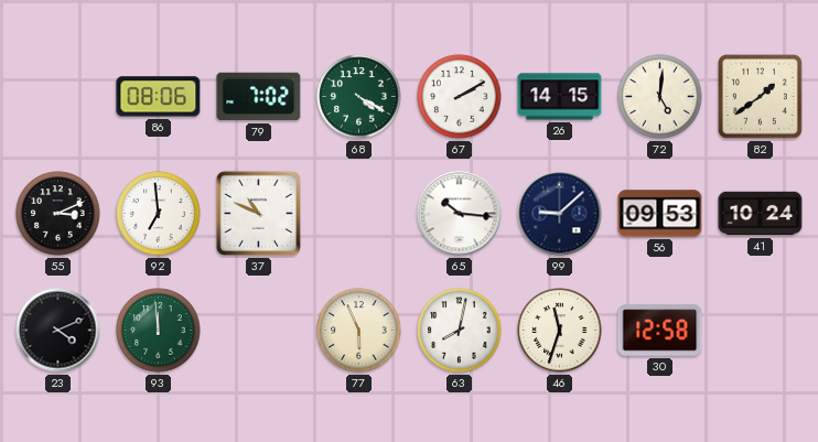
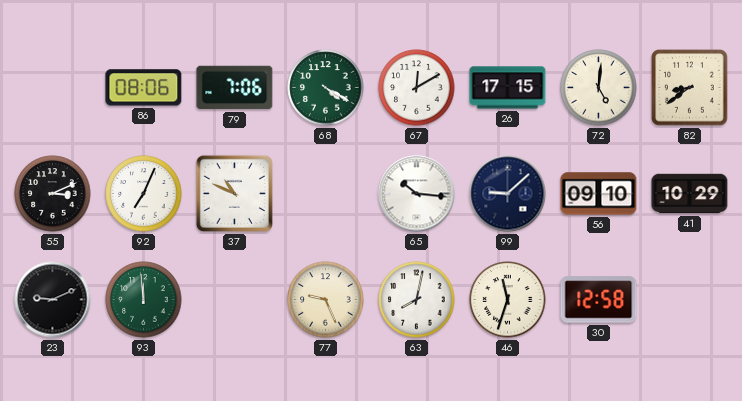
79: 7:02 -> 7:06 (235, 88)
67: 2:10 -> 12:10 (417, 88)
26: 14:15 -> 17:15 (508, 88)
82: 1:39 -> 8:39 (690, 88)
92: 6:59 -> 7:04 (144, 194)
56: 09:53 -> 09:10 (599, 194)
41: 10:24 -> 10:29 (690, 194)
23: 4:11 -> 9:11 (53, 300)
77: 5:56 -> 9:26 (326, 300)
